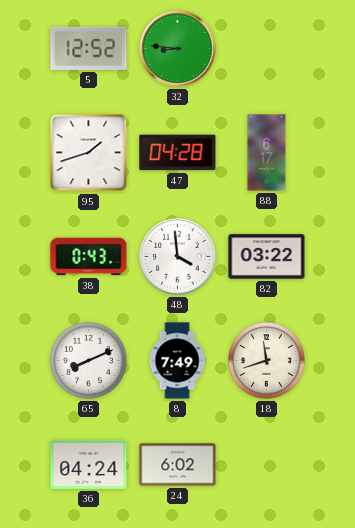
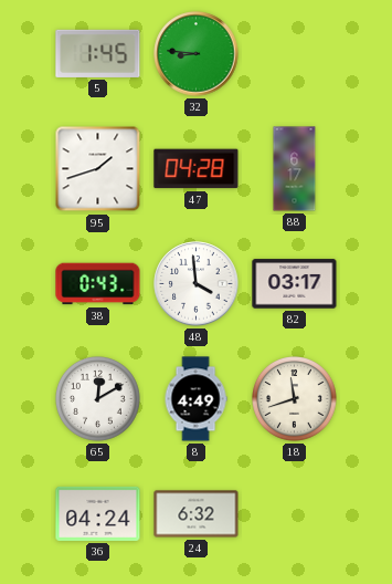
5: 12:52 -> 1:45 (98, 53)
82: 03:22 -> 03:17 (295, 284)
65: 8:11 -> 12:10 (98, 399)
8: 7:49 -> 4:49 (195, 399)
24: 6:02 -> 6:32 (197, 514)
